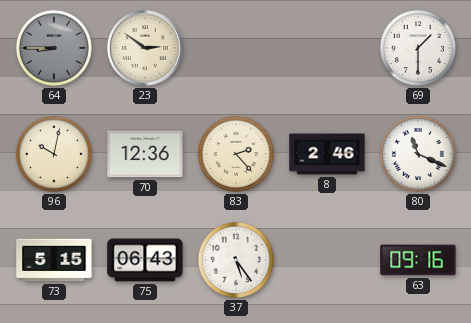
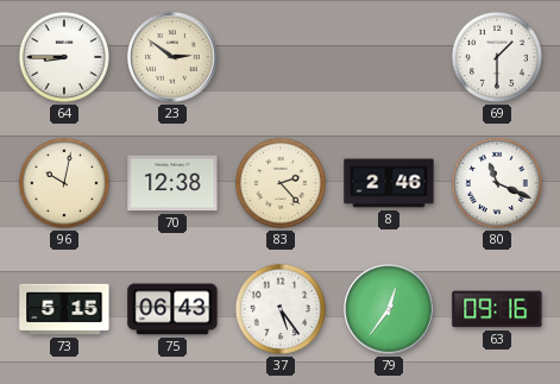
64 dial: grey -> white (64, 57)
70: 12:36 -> 12:38 (172, 183)
79: none -> 12:36 (389, 309)
